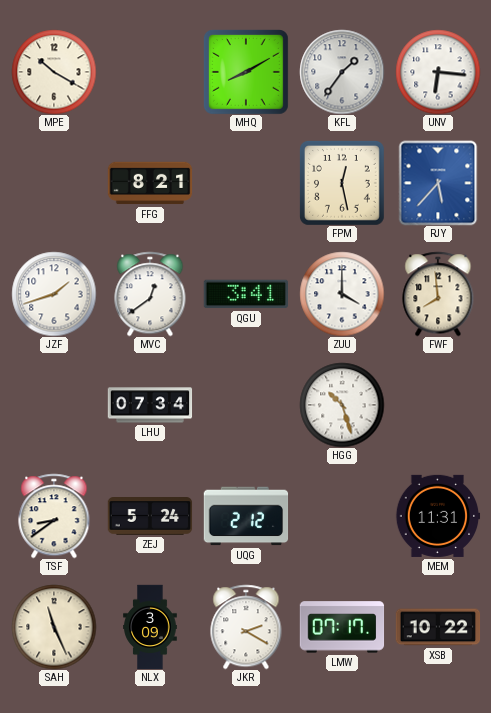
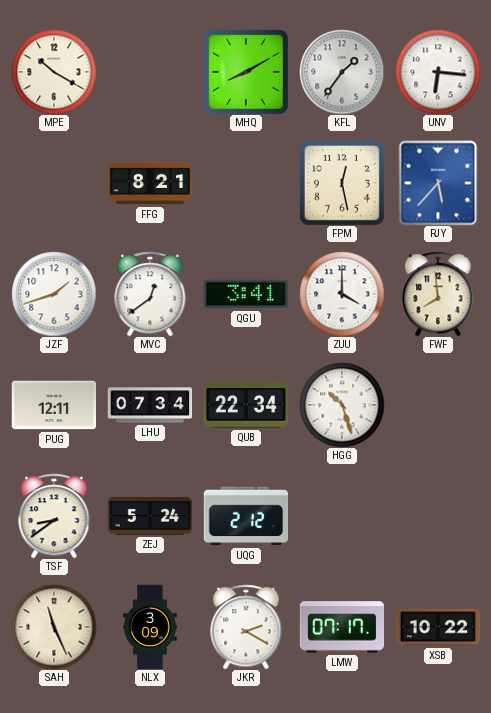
PUG: none -> 12:11 (54, 405)
QUB: none -> 22:34 (246, 406)
MEM: 11:31 -> none (438, 516)
